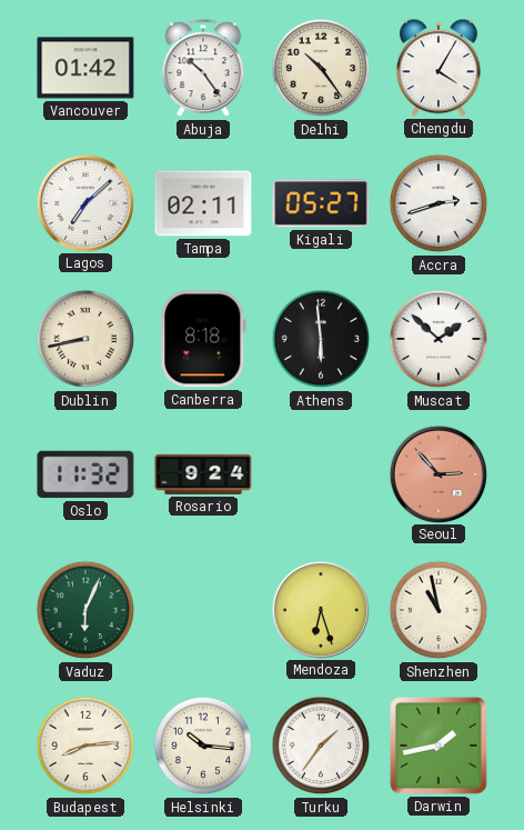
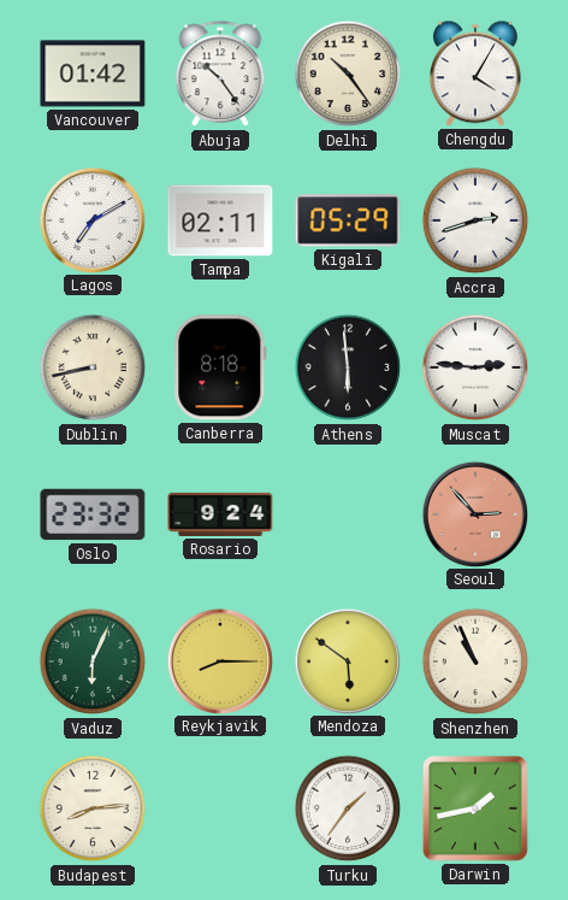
Lagos: 7:08 -> 7:10 (91, 219)
Kigali: 05:27 -> 05:29 (348, 220)
Muscat: 1:52 -> 2:46 (475, 367)
Oslo: 11:32 -> 23:32 (93, 514)
Reykjavik: none -> 8:15 (219, 660)
Mendoza: 6:27 -> 5:51 (347, 660)
Shenzhen: 10:58 -> 10:56 (475, 661)
Helsinki: 10:16 -> none (203, 746)
